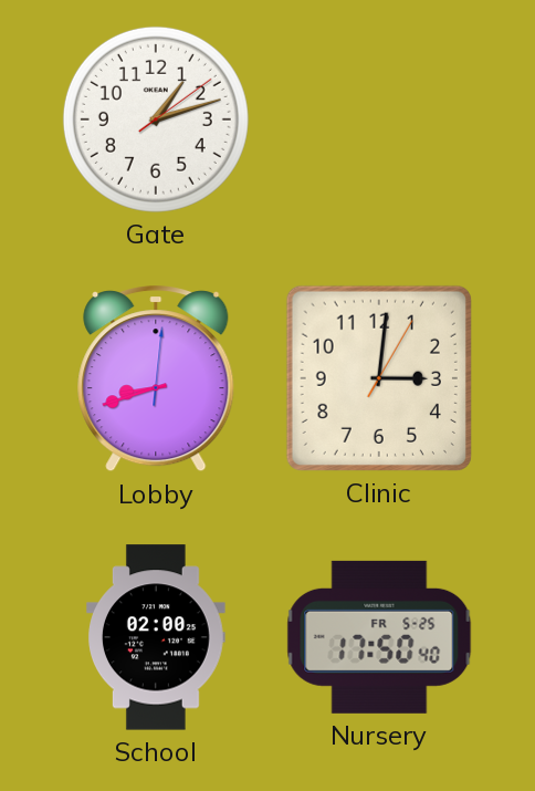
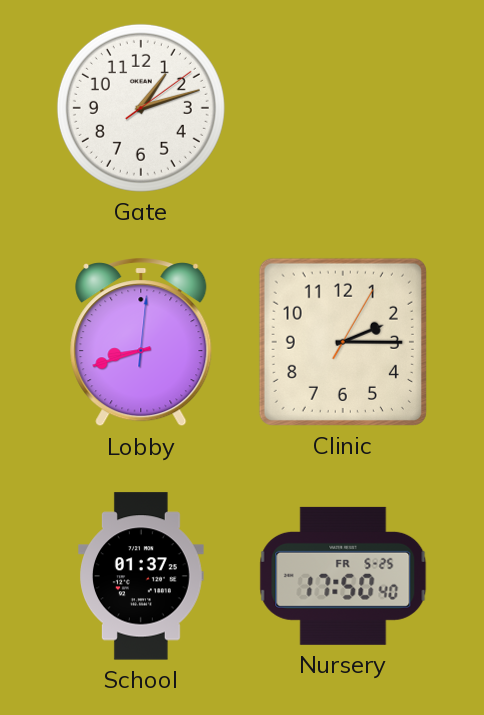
Clinic: 3:01 -> 2:15 (343, 342)
School: 02:00 -> 01:37 (142, 576)
